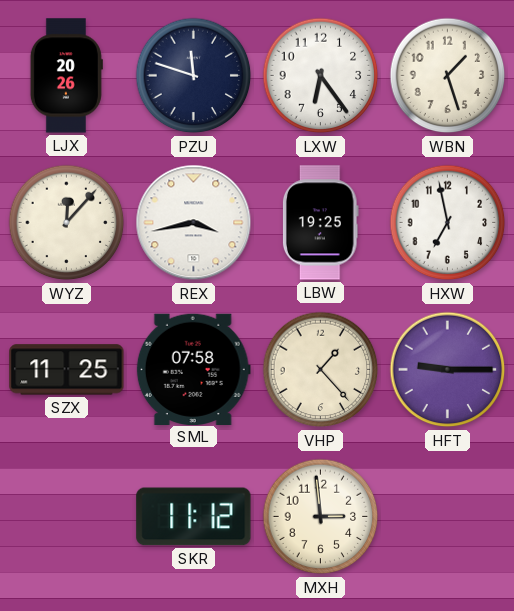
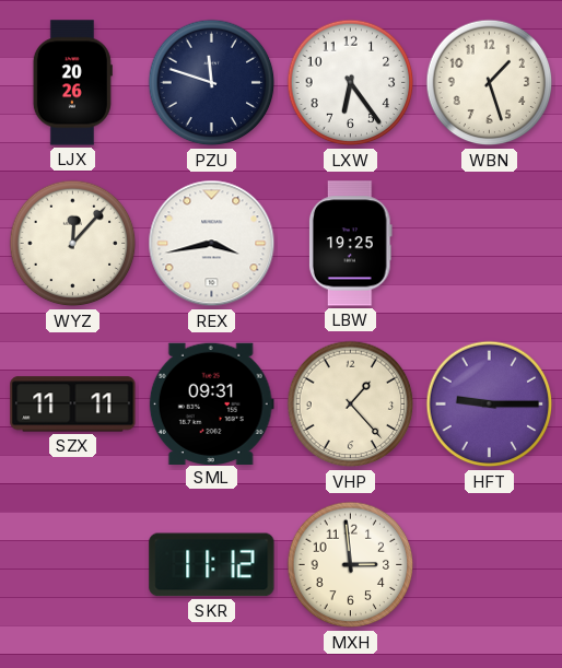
HXW: 6:58 -> none (448, 223)
SZX: 11:25 -> 11:11 (73, 405)
SML: 07:58 -> 09:31 (211, 403)
